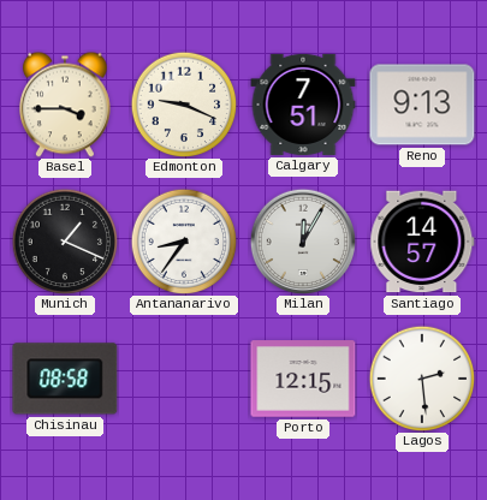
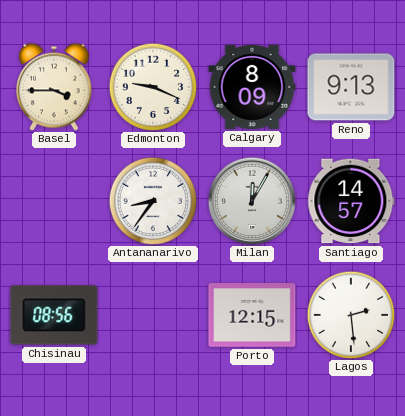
Calgary: 7:51 -> 8:09 (252, 87)
Munich: 1:19 -> none (65, 242)
Chisinau: 08:58 -> 08:56 (54, 315)
